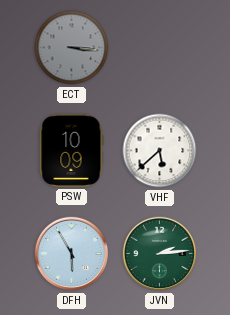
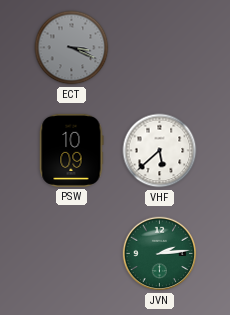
ECT: 3:16 -> 3:19 (72, 48)
DFH: 5:55 -> none (72, 254)
